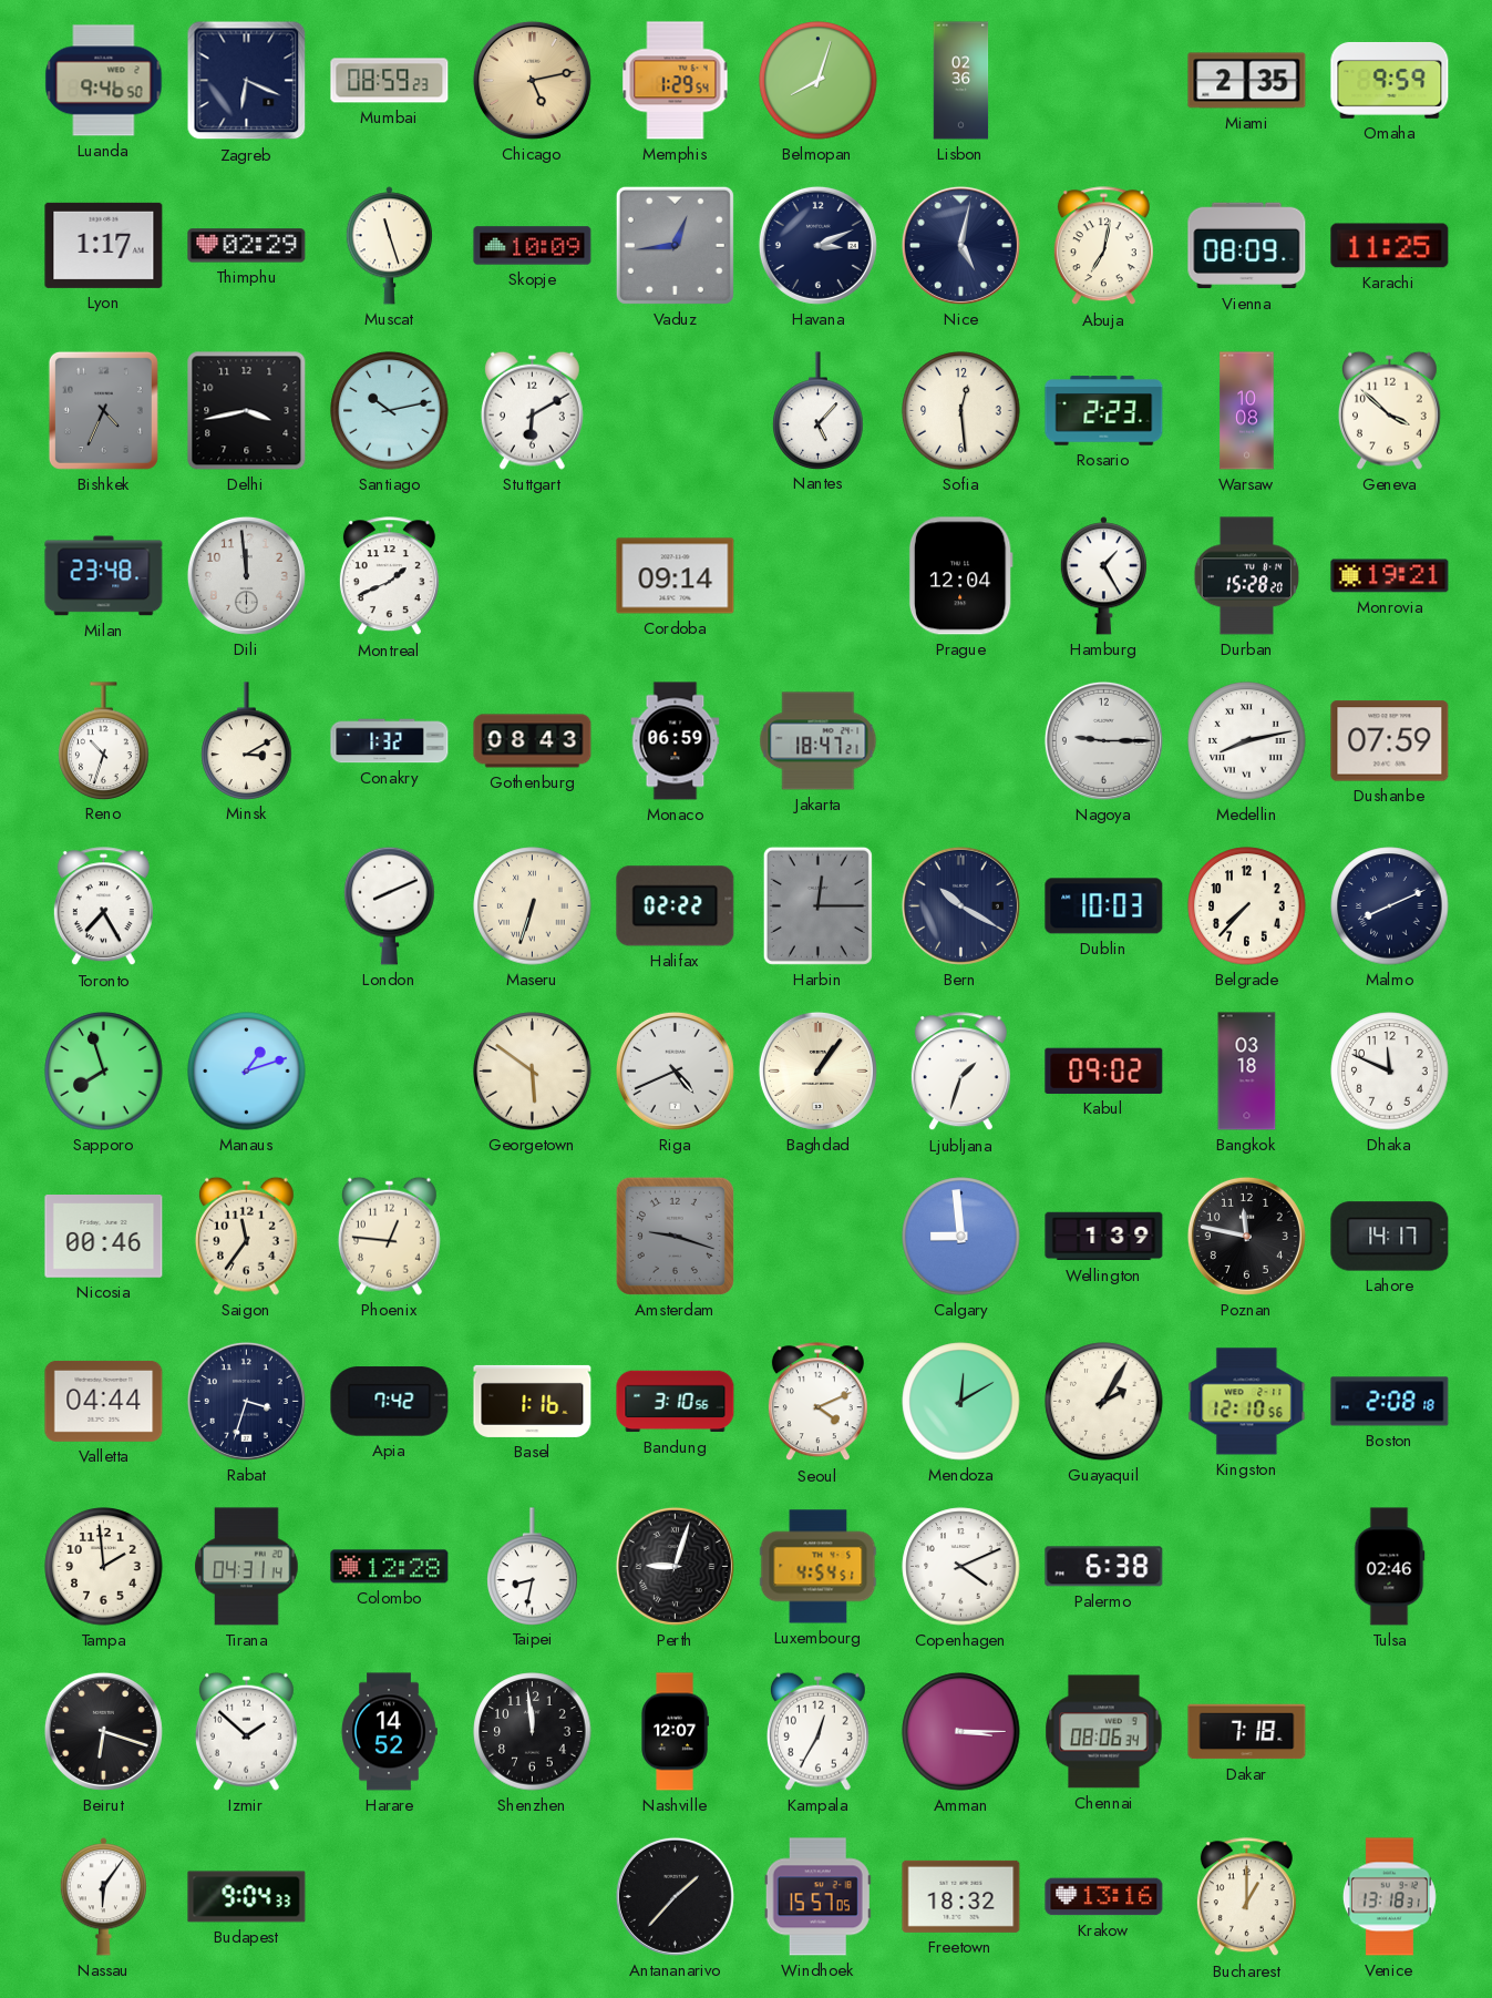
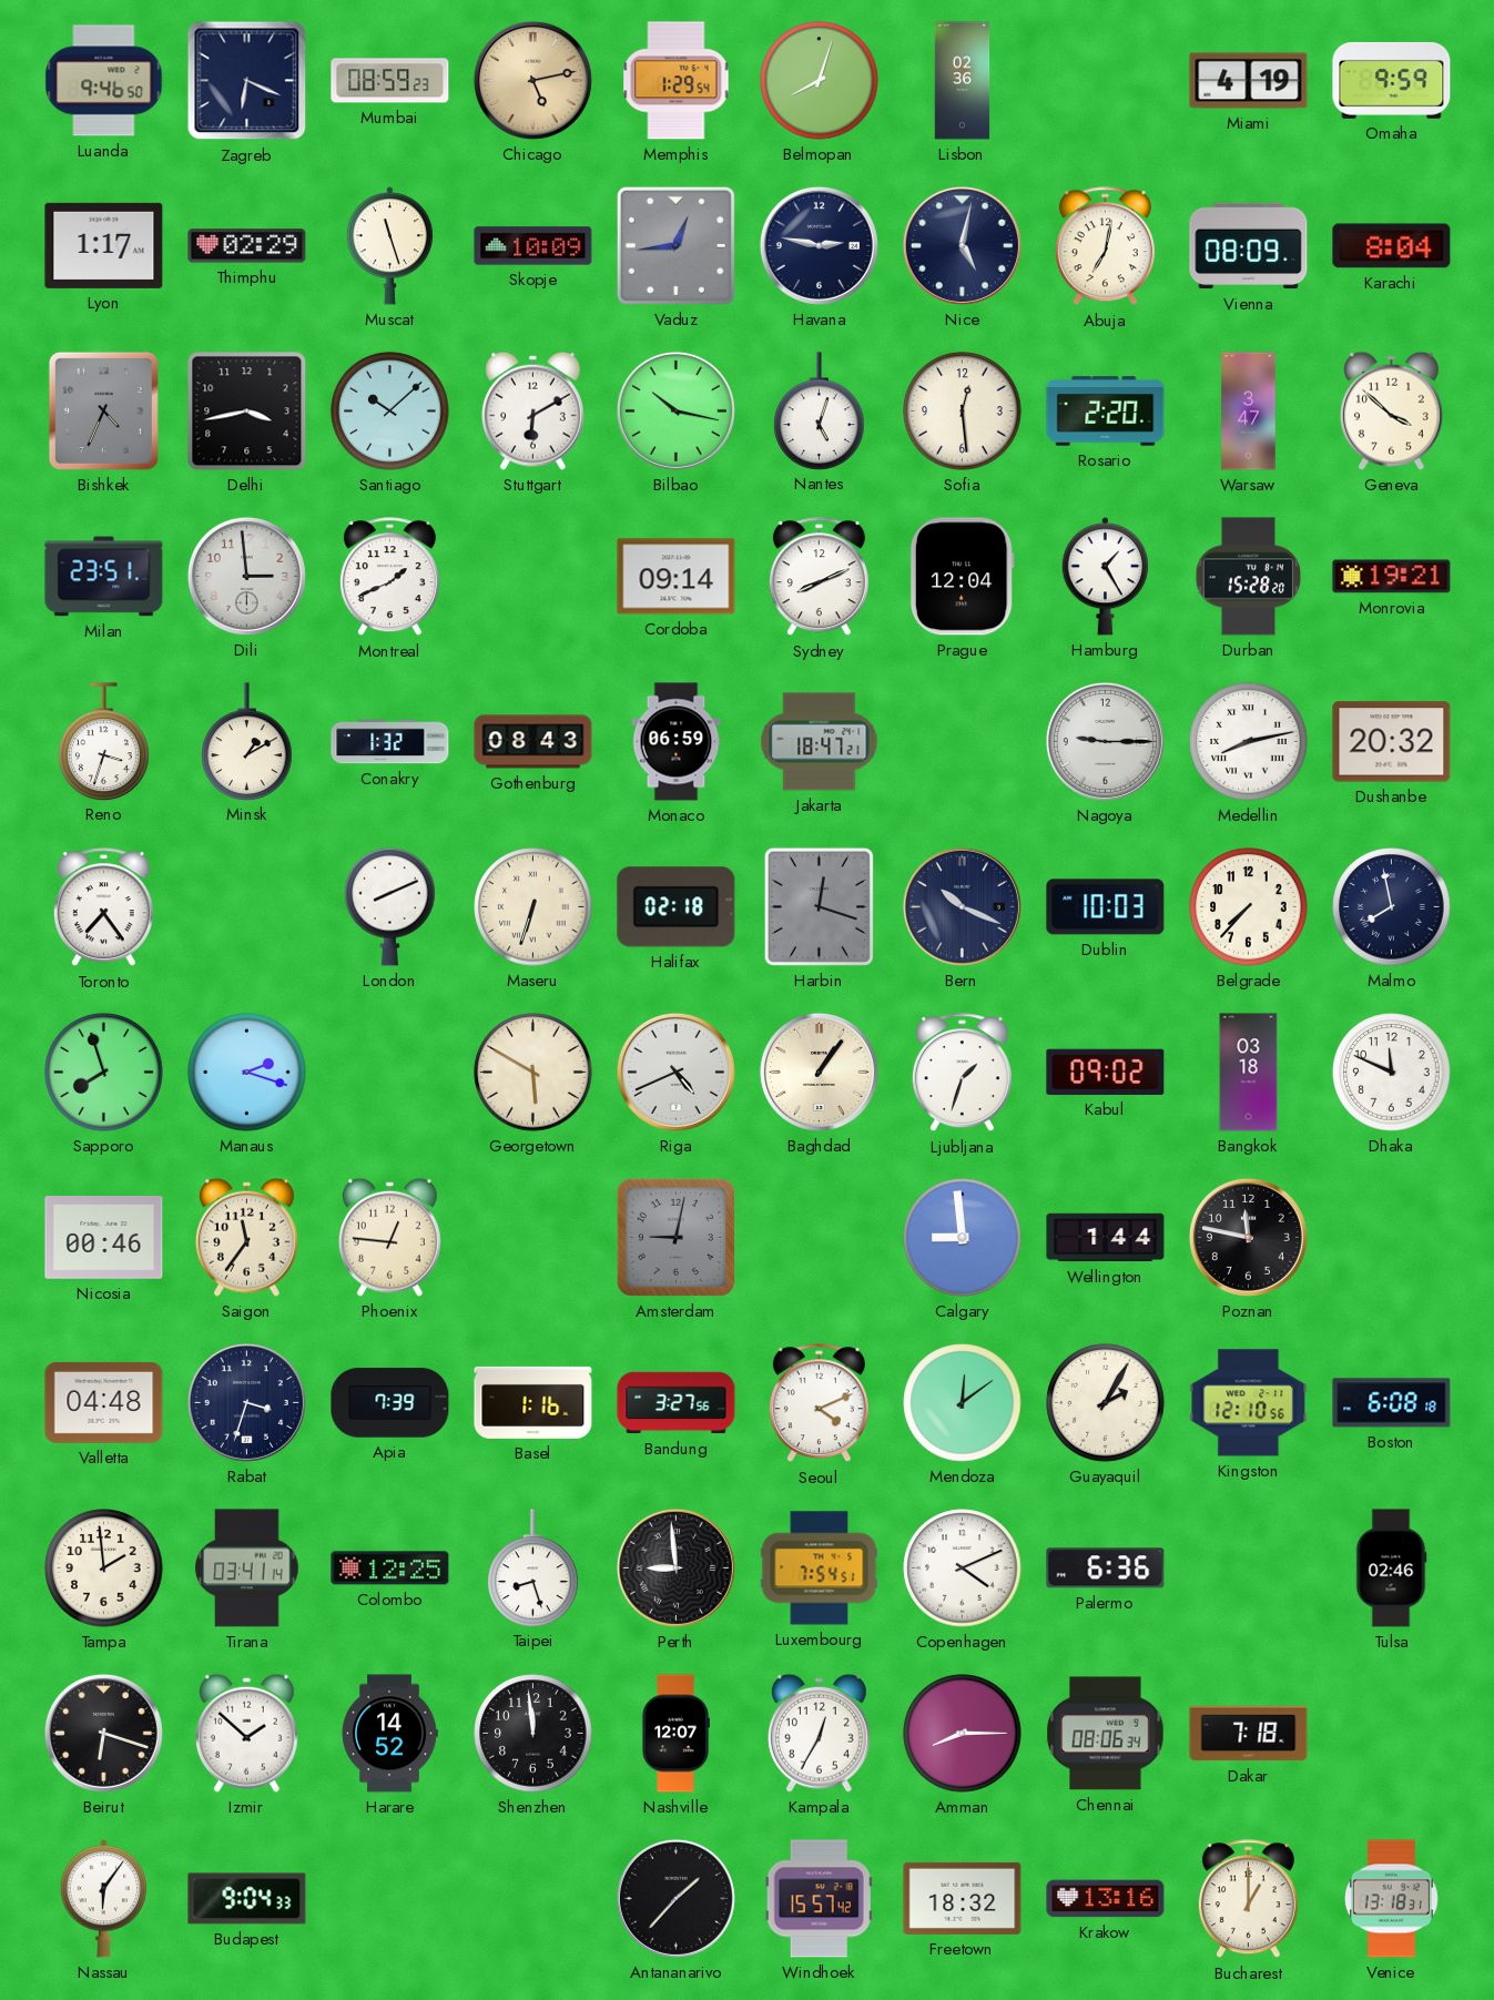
Miami: 2:35 -> 4:19 (1249, 81)
Havana: 3:11 -> 2:47 (819, 245)
Karachi: 11:25 -> 8:04 (1392, 246)
Santiago: 10:13 -> 10:08 (390, 412)
Bilbao: none -> 10:17 (675, 410)
Nantes: 5:07 -> 5:03 (820, 410)
Rosario: 2:23 -> 2:20 (1106, 412)
Warsaw: 10:08 -> 3:47 (1249, 412)
Milan: 23:48 -> 23:51 (104, 577)
Dili: 11:59 -> 2:59 (246, 576)
Sydney: none -> 8:11 (819, 577)
Reno: 10:33 -> 3:33 (104, 741)
Minsk: 3:10 -> 1:10 (247, 741)
Dushanbe: 07:59 -> 20:32 (1392, 742)
Toronto: 7:25 -> 7:24 (103, 907)
Halifax: 02:22 -> 02:18 (677, 907)
Harbin: 12:15 -> 12:18 (819, 906)
Bern: 10:20 -> 10:19 (962, 906)
Malmo: 8:11 -> 7:58 (1392, 907)
Manaus: 1:12 -> 2:18 (247, 1073)
Georgetown: 5:51 -> 5:50 (533, 1073)
Amsterdam: 9:18 -> 9:02 (675, 1237)
Wellington: 1:39 -> 1:44 (1106, 1238)
Lahore: 14:17 -> none (1390, 1237)
Valletta: 04:44 -> 04:48 (104, 1402)
Apia: 7:42 -> 7:39 (390, 1403)
Bandung: 3:10 -> 3:27 (677, 1403)
Mendoza: 12:10 -> 12:09 (963, 1403)
Boston: 2:08 -> 6:08 (1392, 1403)
Tirana: 04:31 -> 03:41 (247, 1568)
Colombo: 12:28 -> 12:25 (390, 1568)
Taipei: 8:32 -> 8:27 (533, 1567)
Perth: 9:03 -> 8:59 (675, 1567)
Luxembourg: 4:54 -> 7:54 (820, 1568)
Palermo: 6:38 -> 6:36 (1106, 1568)
Amman: 3:15 -> 8:15 (963, 1734)
Windhoek: 15:57:05 -> 15:57:42 (819, 1899)
